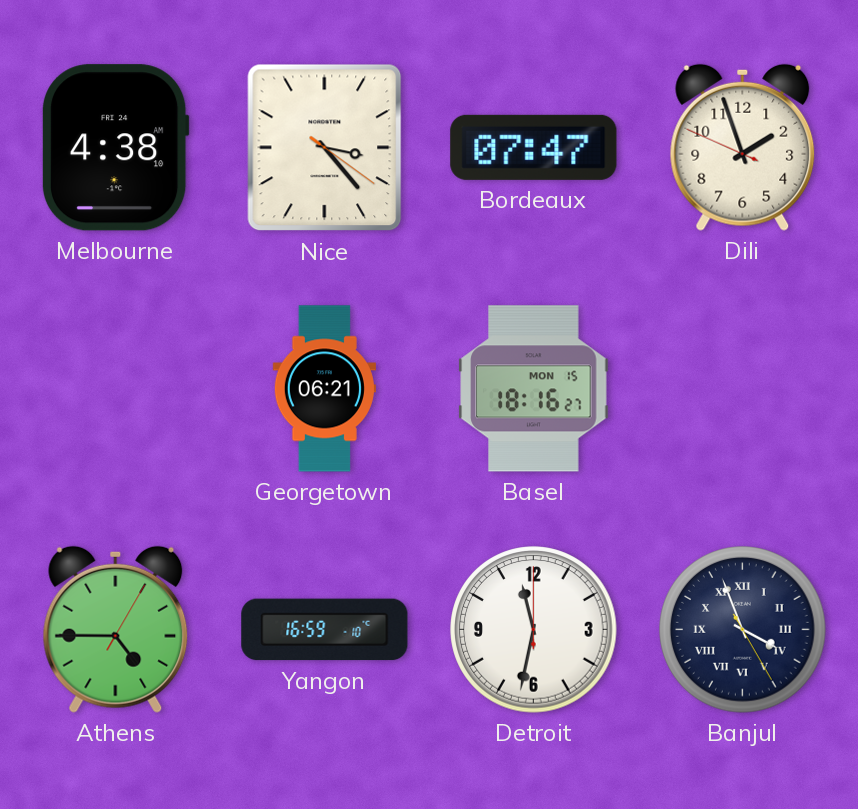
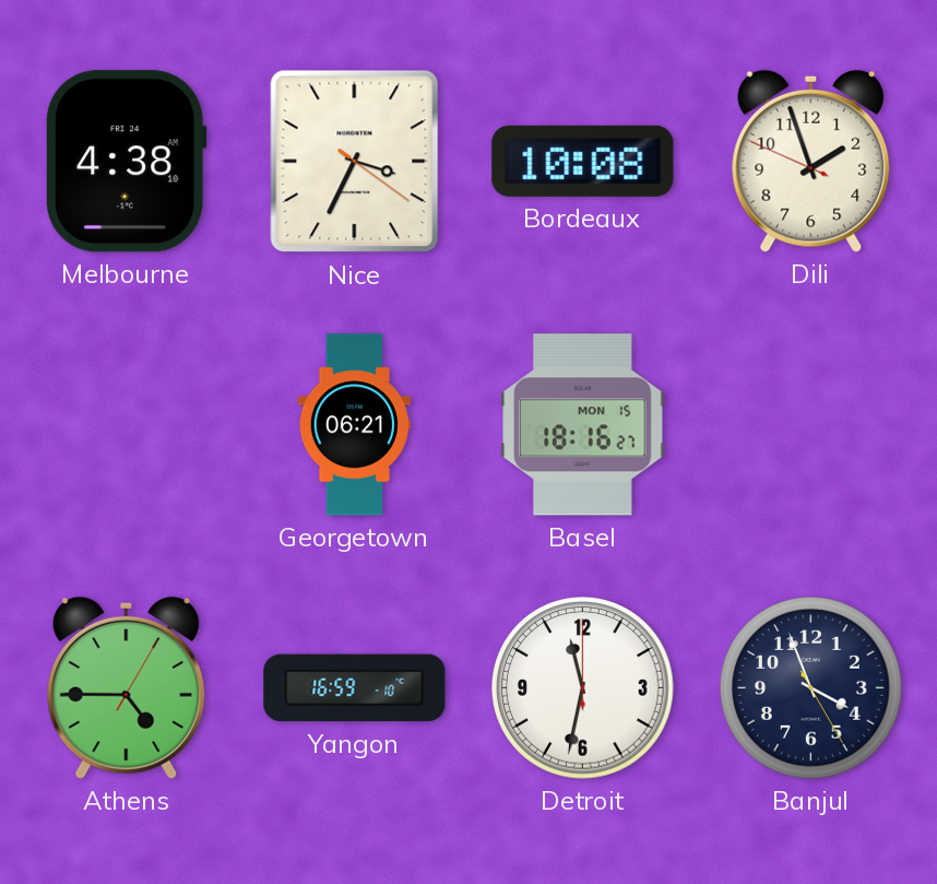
Nice: 3:23 -> 3:34 (355, 162)
Bordeaux: 07:47 -> 10:08 (583, 161)
Banjul numerals: Roman -> Arabic (811, 688)
